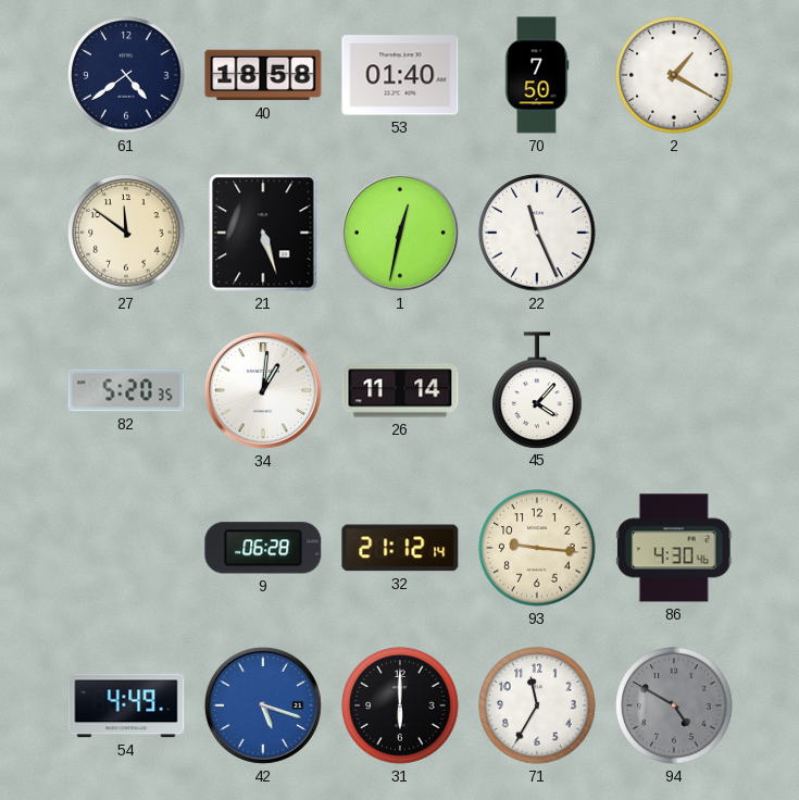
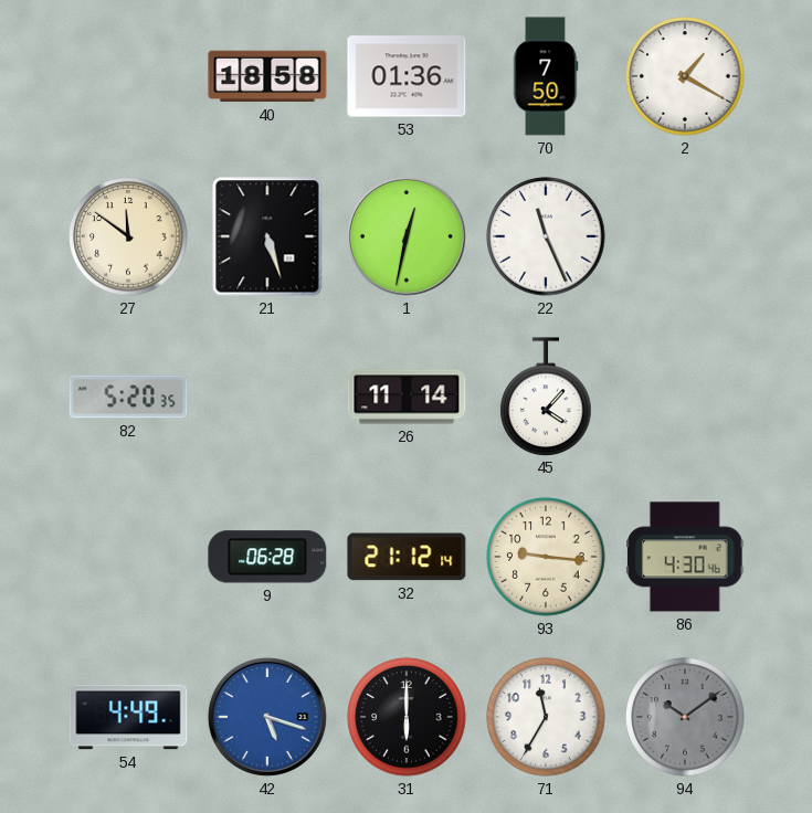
61: 4:39 -> none (126, 75)
53: 01:40 -> 01:36 (407, 76)
34: 1:01 -> none (263, 390)
94: 4:50 -> 10:09 (685, 717)
